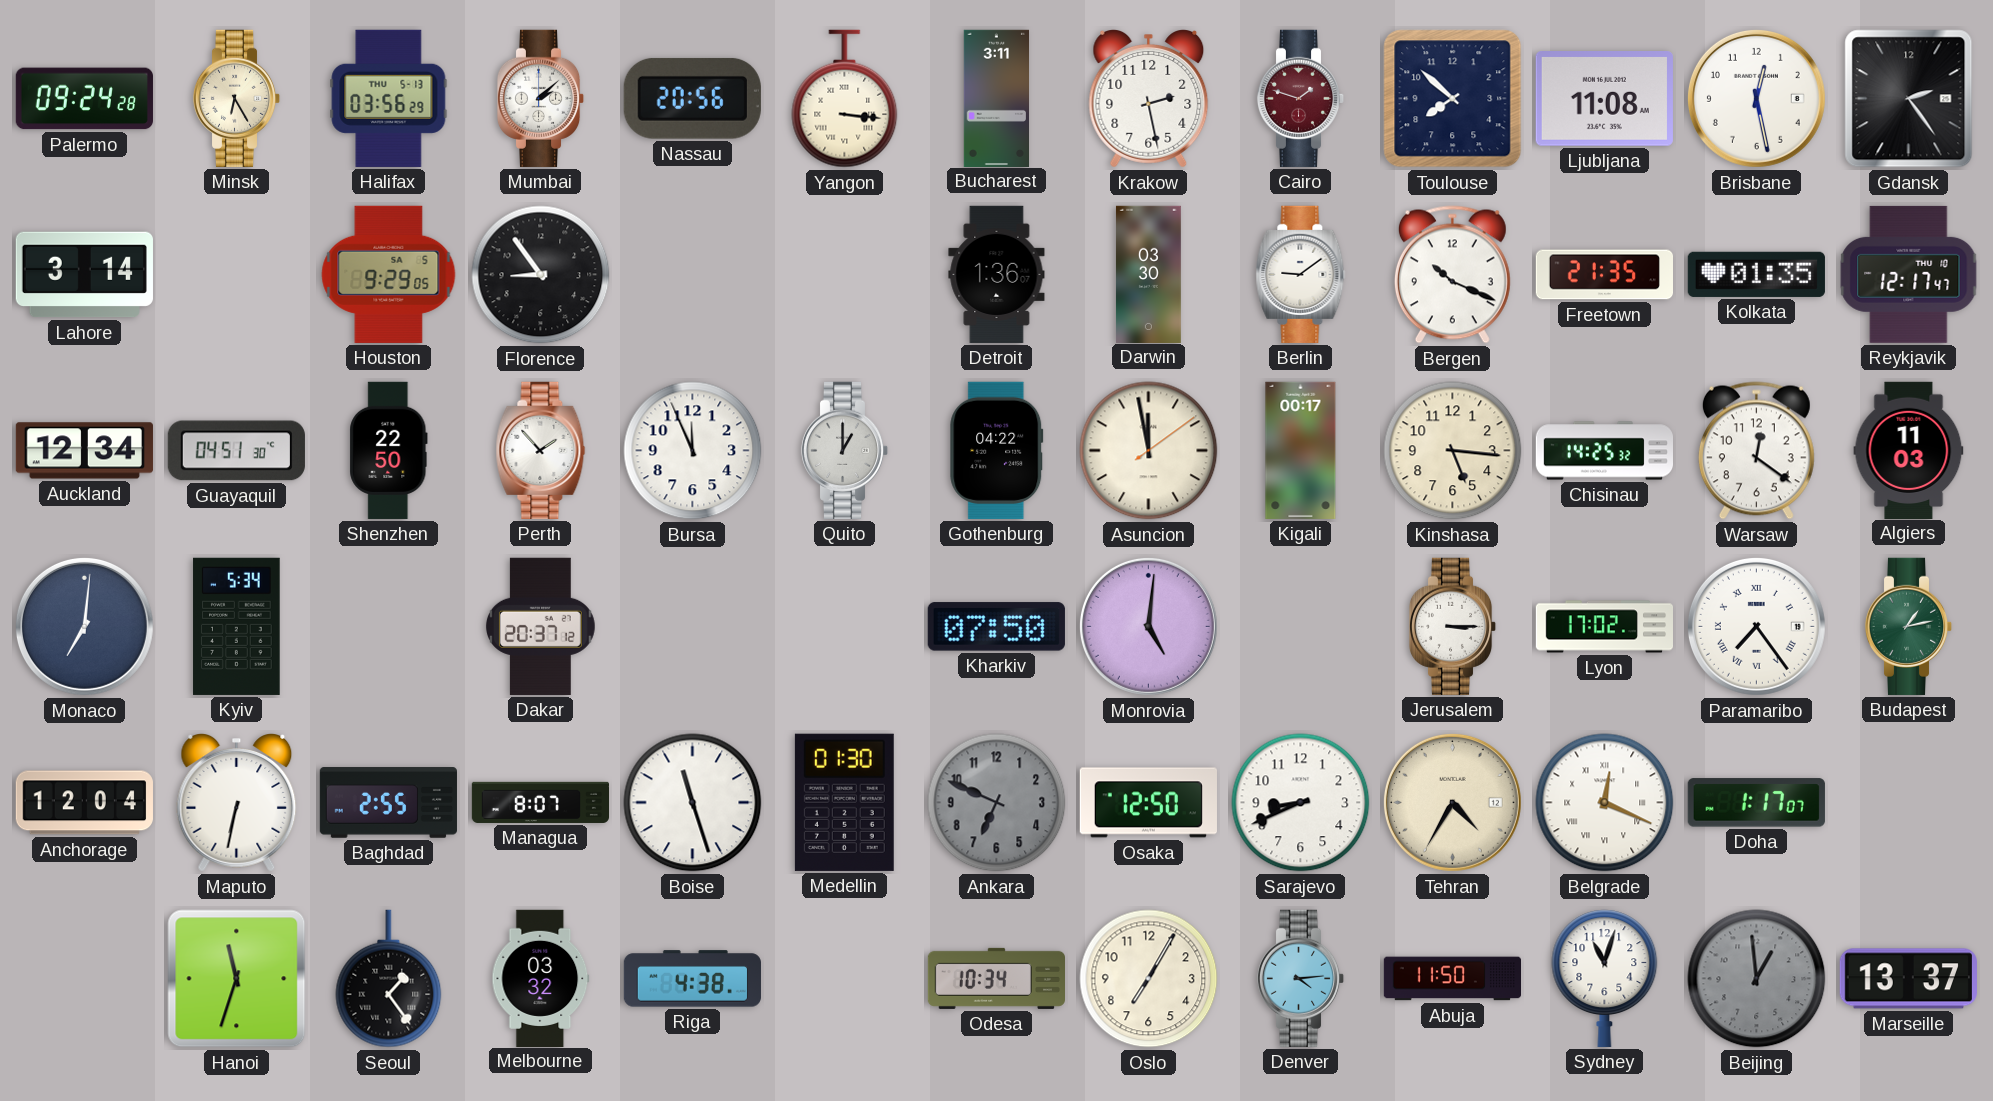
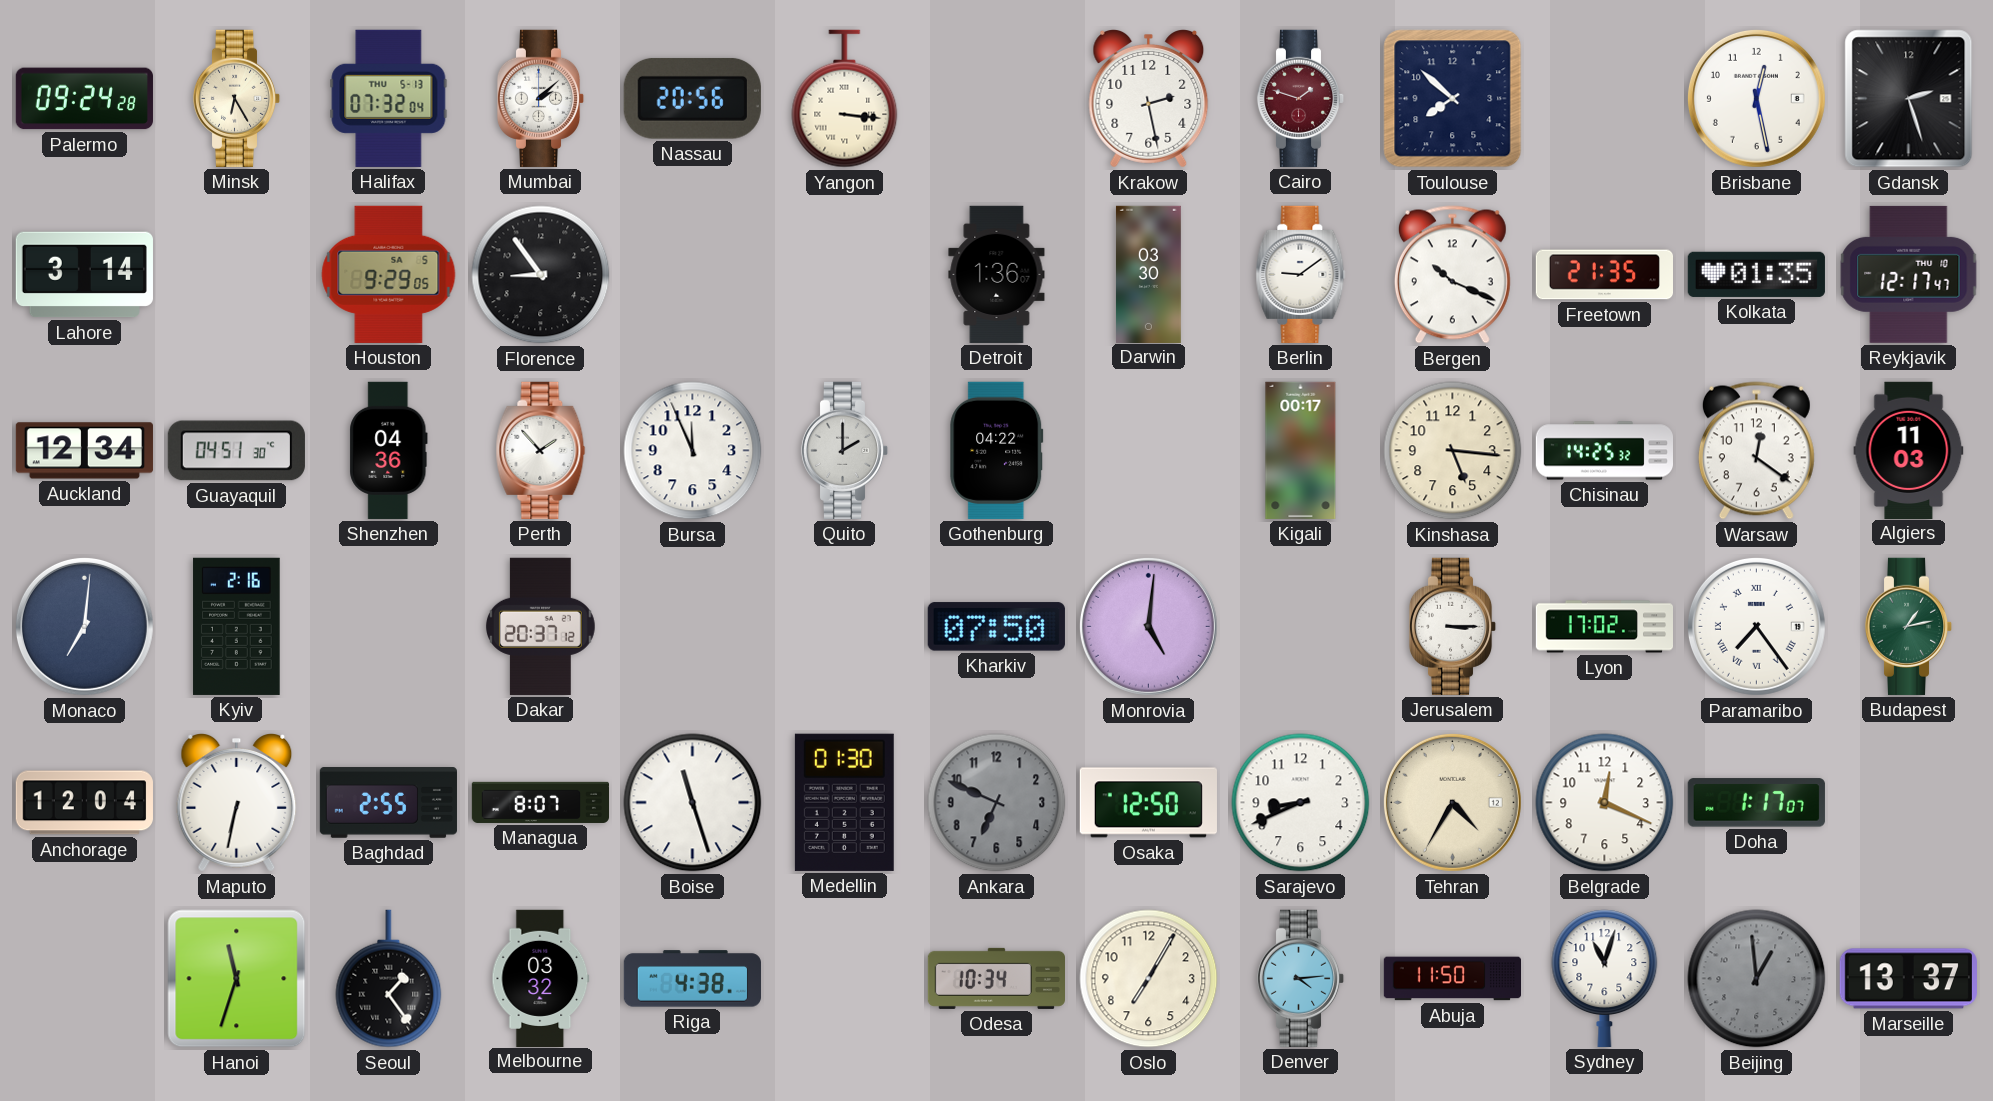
Halifax: 03:56 -> 07:32 (389, 98)
Bucharest: 3:11 -> none (996, 98)
Ljubljana: 11:08 -> none (1604, 99)
Gdansk: 2:24 -> 2:27 (1909, 99)
Shenzhen: 22:50 -> 04:36 (389, 450)
Quito: 1:00 -> 2:00 (845, 450)
Asuncion: 11:58 -> none (1149, 451)
Kyiv: 5:34 -> 2:16 (237, 626)
Belgrade numerals: Roman -> Arabic (1605, 803)
